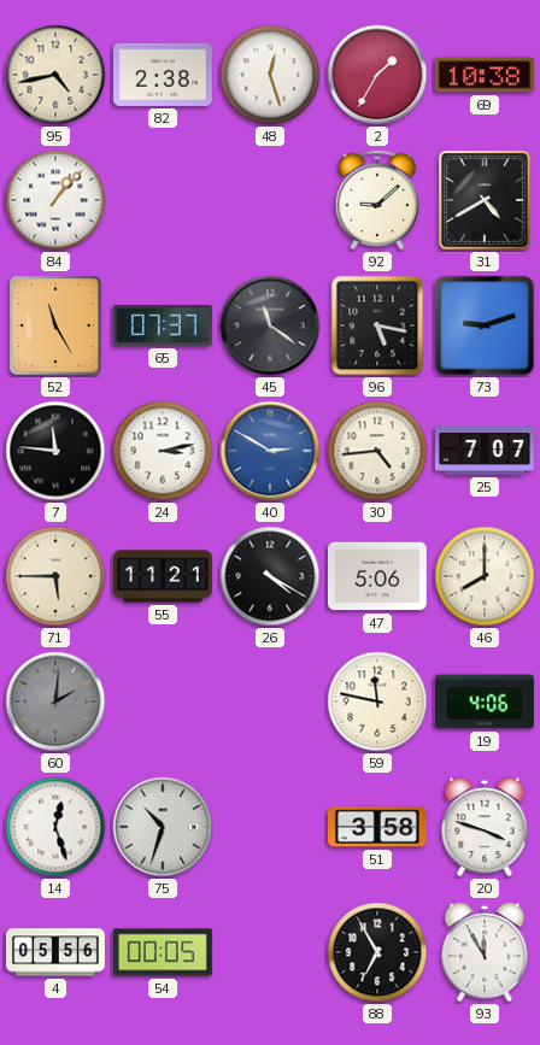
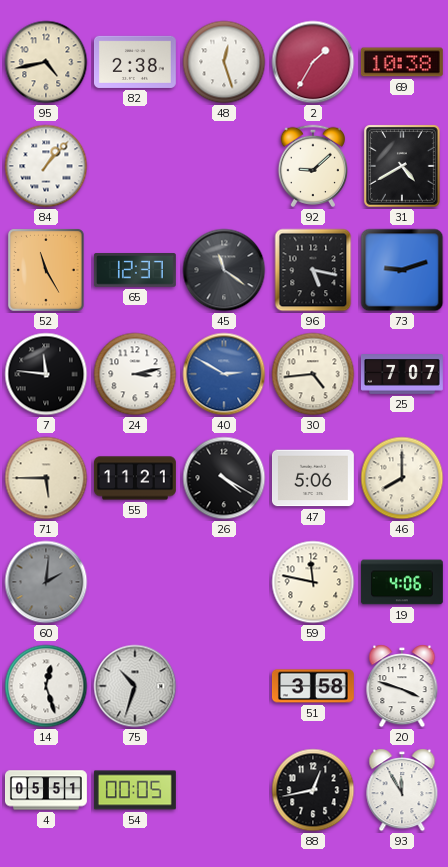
65: 07:37 -> 12:37 (135, 271)
4: 05:56 -> 05:51 (47, 790)
88: 6:55 -> 12:43 (313, 790)
